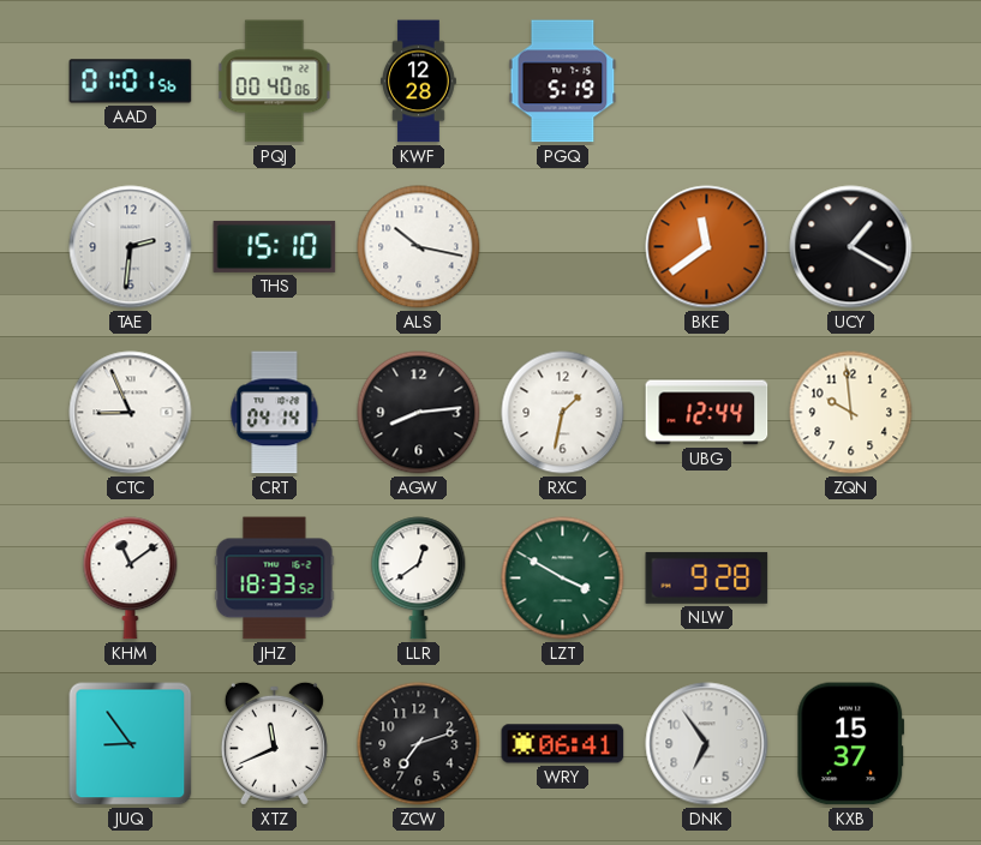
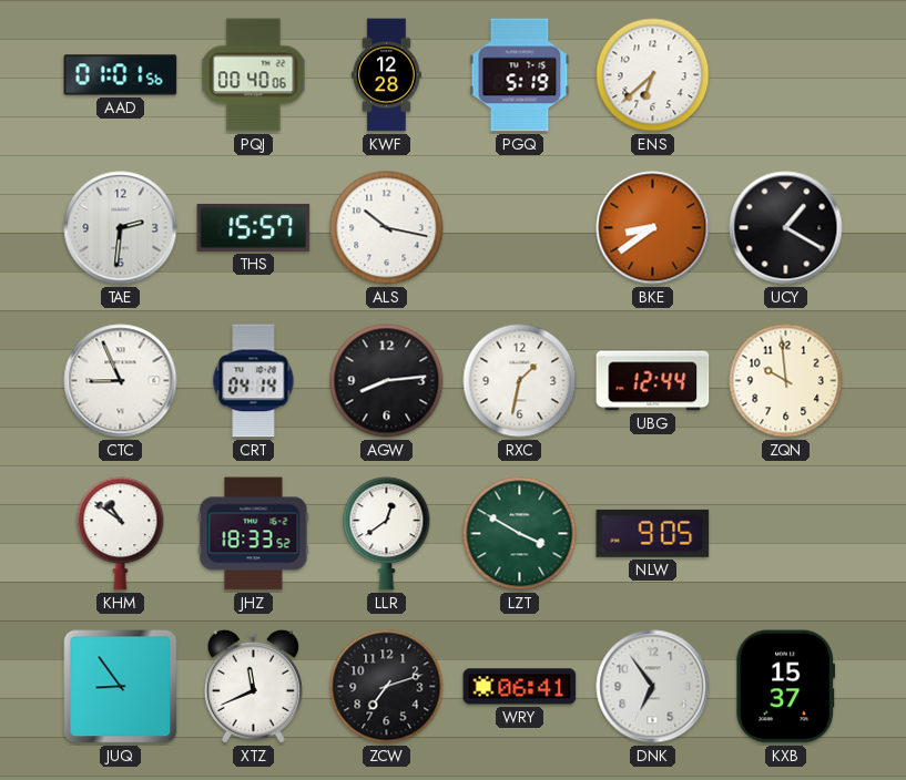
ENS: none -> 6:38 (653, 75)
THS: 15:10 -> 15:57 (254, 227)
BKE: 11:39 -> 8:39 (653, 228)
KHM: 11:09 -> 10:51 (121, 534)
NLW: 9:28 -> 9:05 (653, 533)
